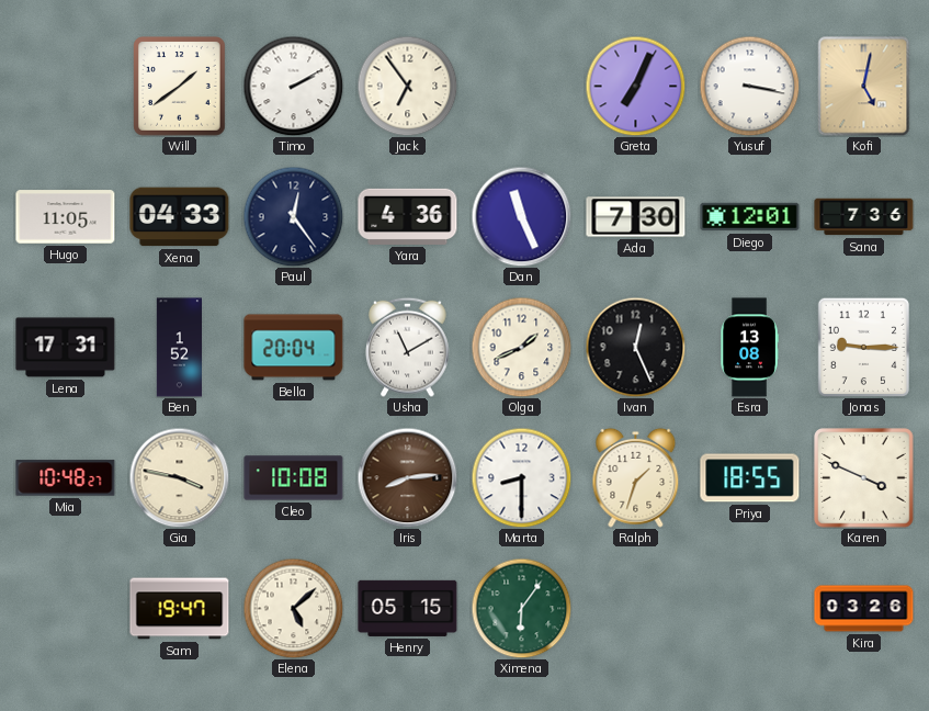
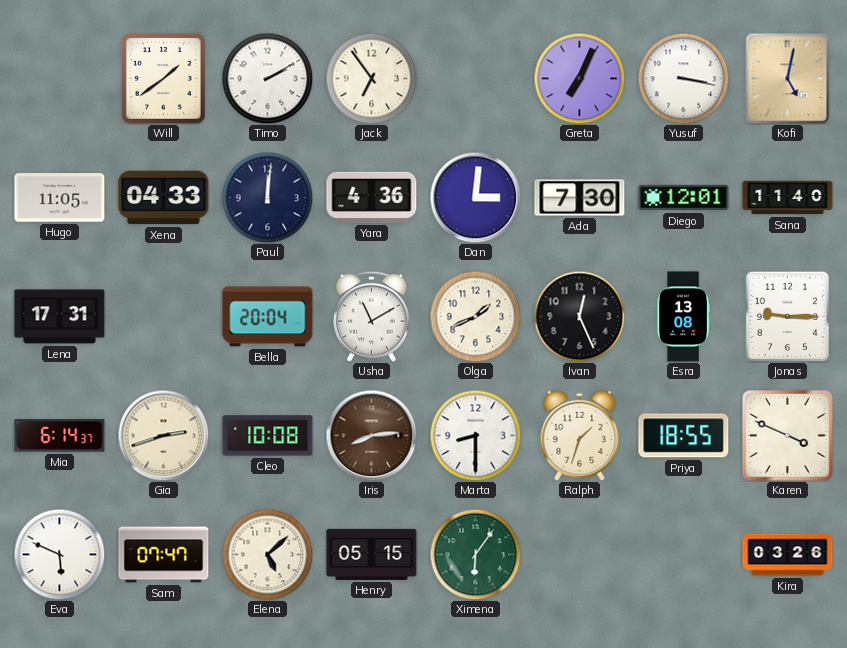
Paul: 12:24 -> 12:01 (267, 197)
Dan: 11:26 -> 3:01 (475, 197)
Sana: 7:36 -> 11:40 (788, 198)
Ben: 1:52 -> none (179, 348)
Mia: 10:48 -> 6:14 (60, 436)
Gia: 3:47 -> 2:42 (163, 435)
Eva: none -> 5:49 (59, 554)
Sam: 19:47 -> 07:47 (164, 555)
